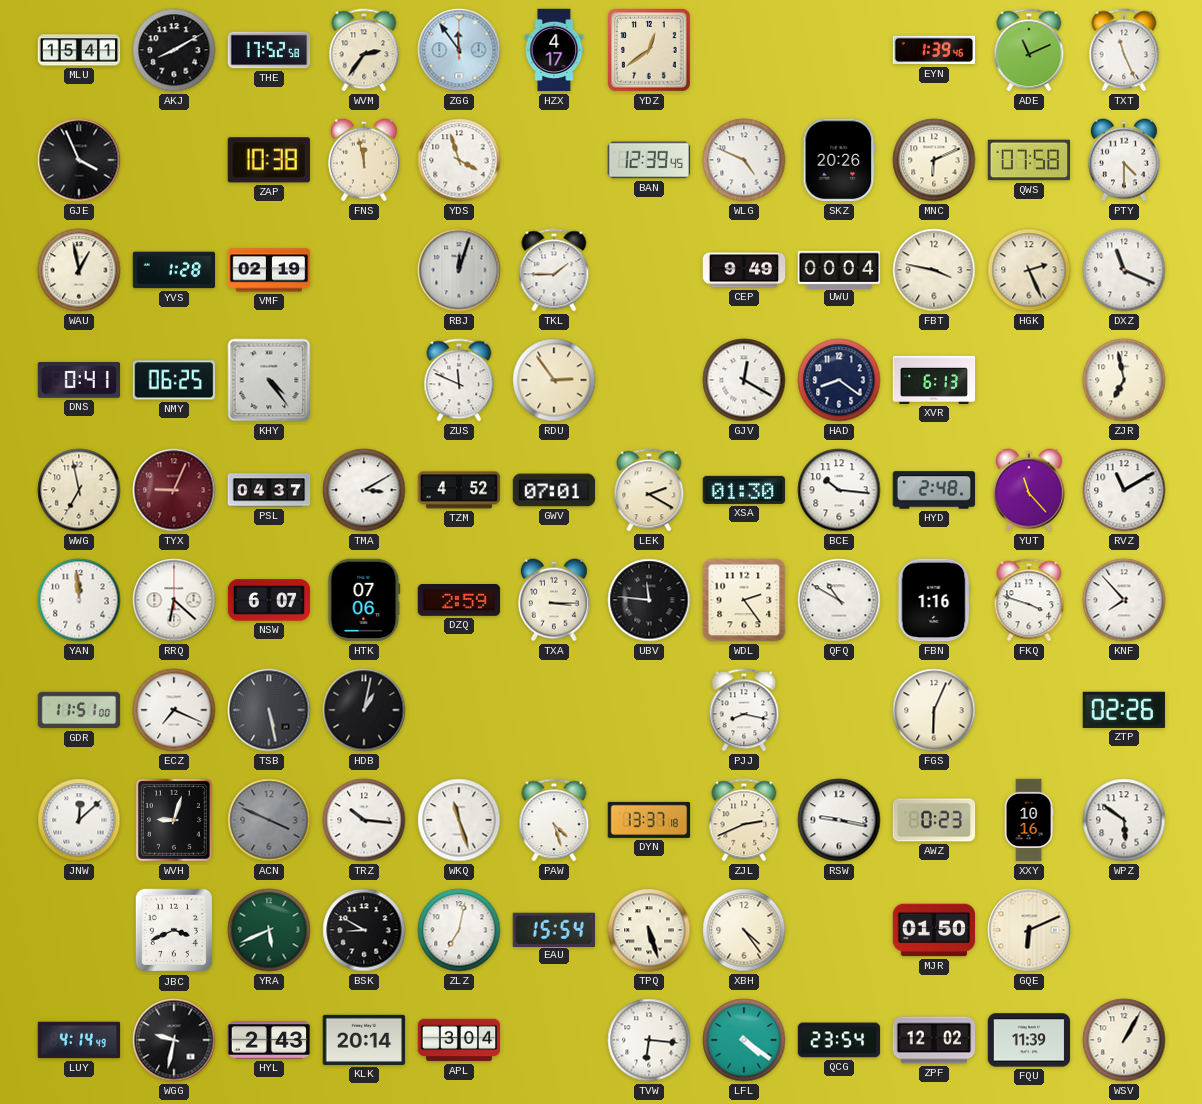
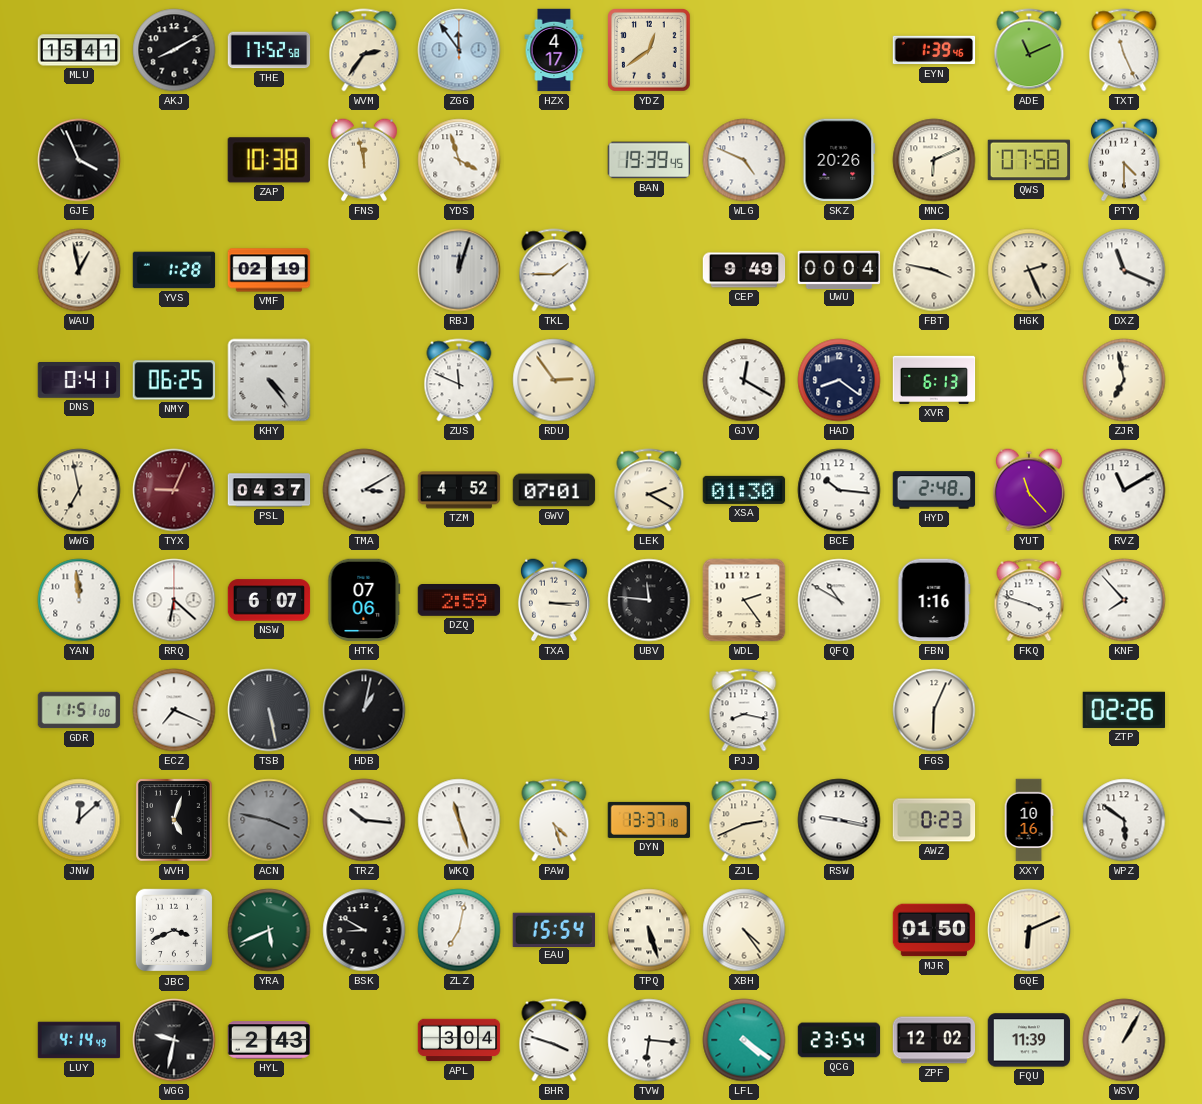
BAN: 12:39 -> 19:39 (649, 160)
WVH: 9:03 -> 5:03 (175, 821)
ACN: 3:49 -> 3:47 (269, 820)
KLK: 20:14 -> none (364, 1040)
BHR: none -> 3:48 (554, 1040)
